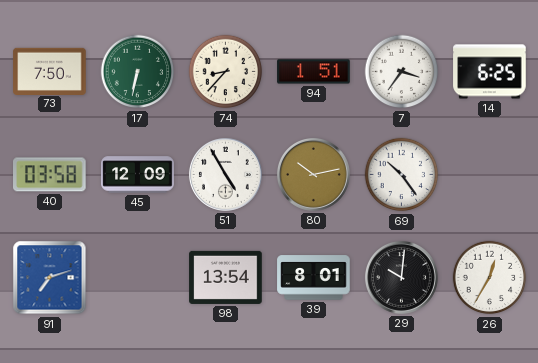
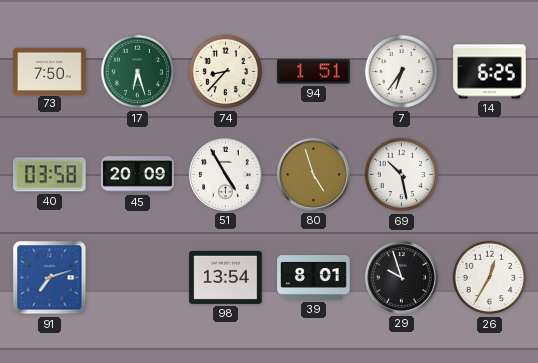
17: 6:32 -> 6:27 (138, 72)
7: 3:36 -> 6:36 (402, 72)
45: 12:09 -> 20:09 (138, 175)
80: 10:13 -> 4:57 (313, 174)
69: 10:24 -> 10:28 (402, 175)
29: 10:01 -> 9:57 (401, 277)
